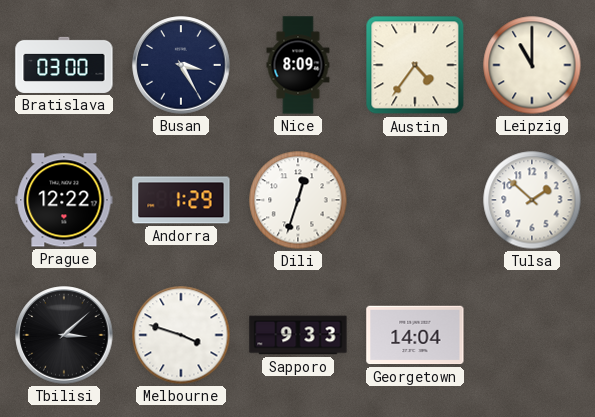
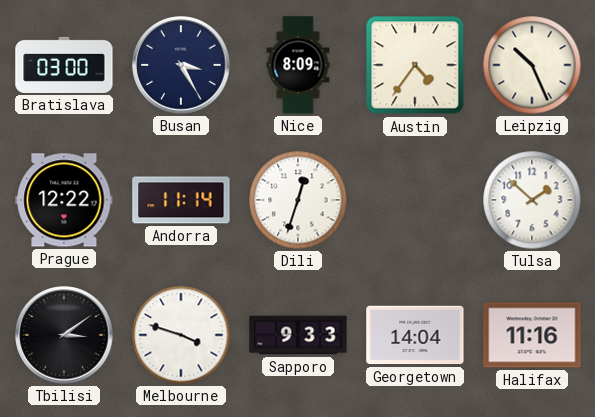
Leipzig: 11:00 -> 10:26 (532, 65)
Andorra: 1:29 -> 11:14 (181, 200)
Tbilisi: 3:08 -> 3:09 (64, 335)
Halifax: none -> 11:16 (532, 335)
